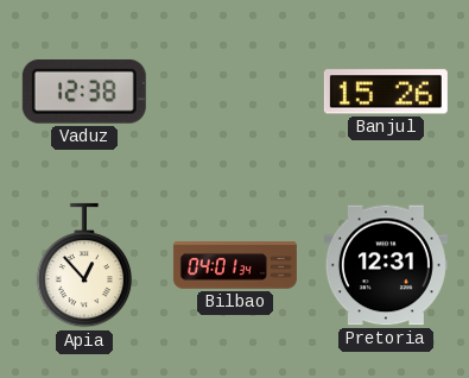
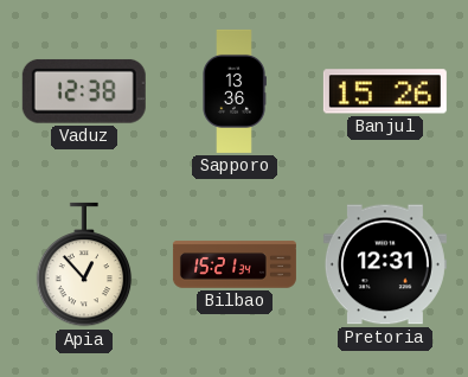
Sapporo: none -> 13:36 (235, 91)
Bilbao: 04:01 -> 15:21 (235, 264)
